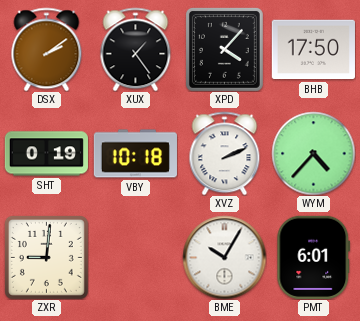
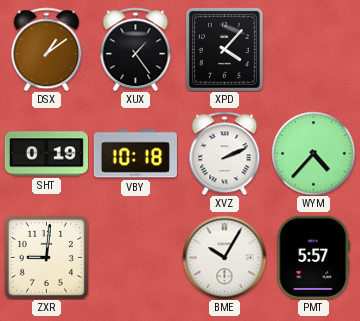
DSX: 2:09 -> 1:09 (47, 49)
BHB: 17:50 -> none (313, 50)
PMT: 6:01 -> 5:57 (314, 257)
